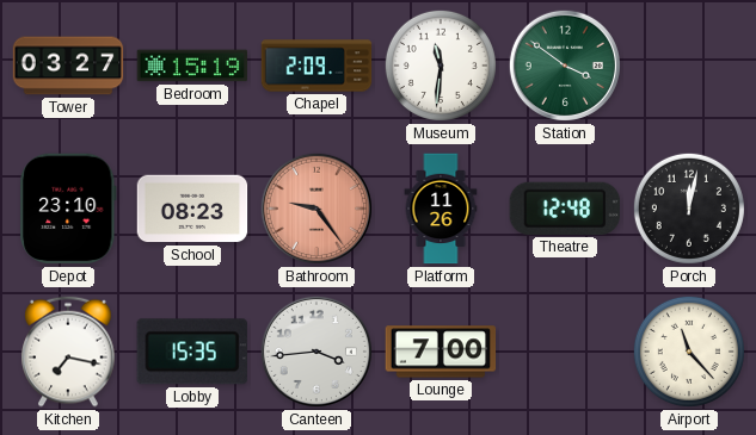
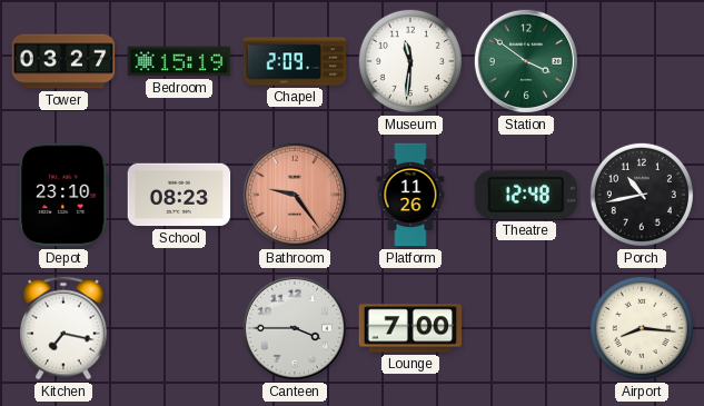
Porch: 12:02 -> 10:43 (642, 195)
Lobby: 15:35 -> none (192, 352)
Canteen: 3:44 -> 3:45 (295, 328)
Airport: 11:23 -> 8:16 (642, 328)
